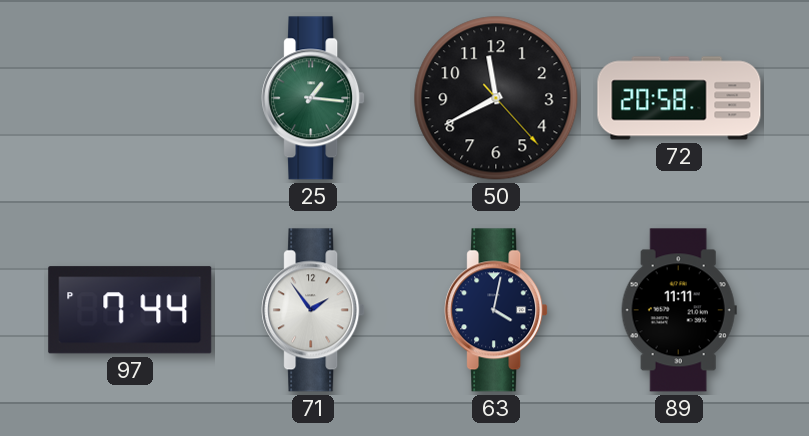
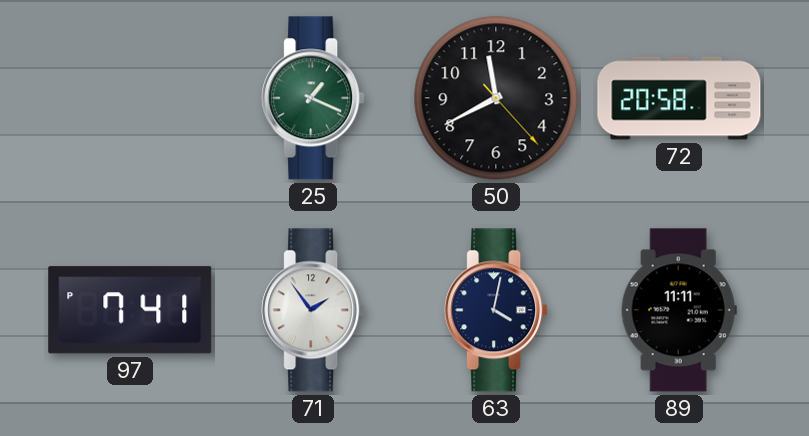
25: 1:16 -> 1:19 (313, 98)
97: 7:44 -> 7:41 (130, 310)
